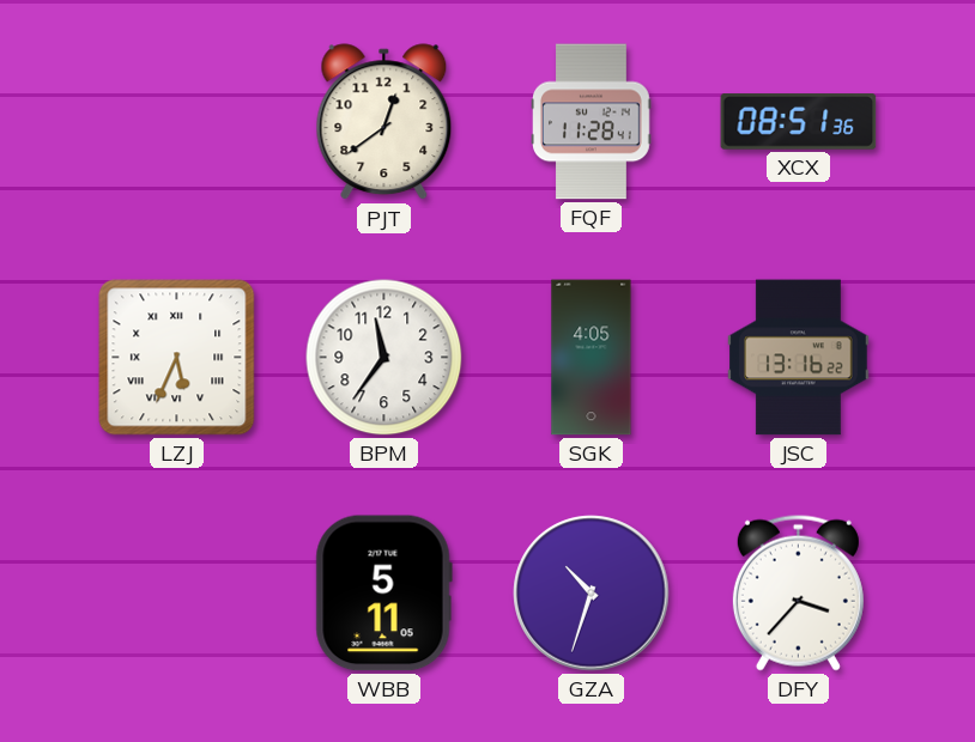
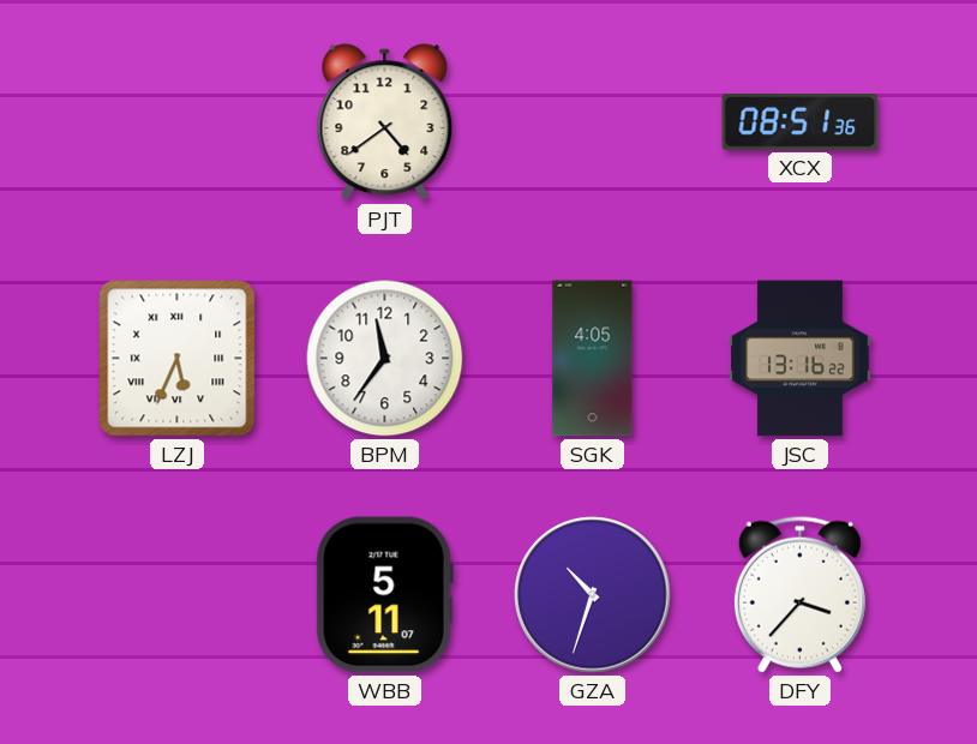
PJT: 12:39 -> 4:39 (385, 122)
FQF: 11:28 -> none (592, 122)
WBB: 5:11:05 -> 5:11:07 (384, 595)
